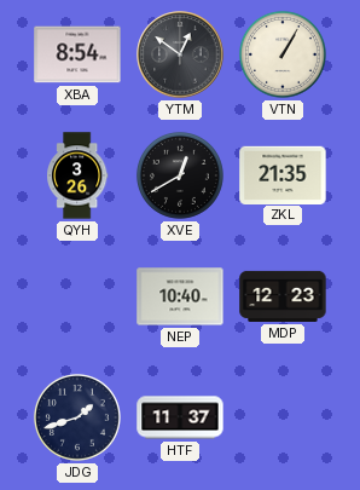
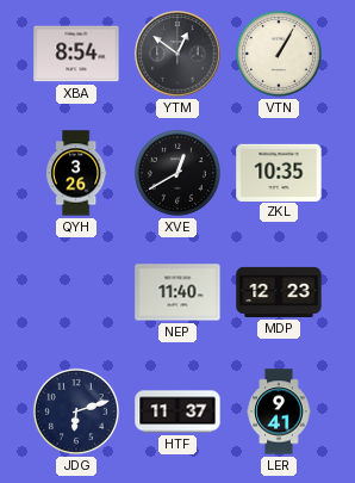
ZKL: 21:35 -> 10:35 (279, 172)
NEP: 10:40 -> 11:40 (177, 292)
JDG: 1:42 -> 6:12 (76, 411)
LER: none -> 9:41 (279, 411)
